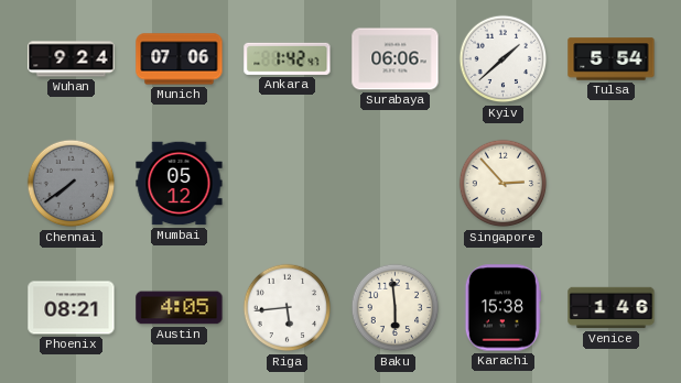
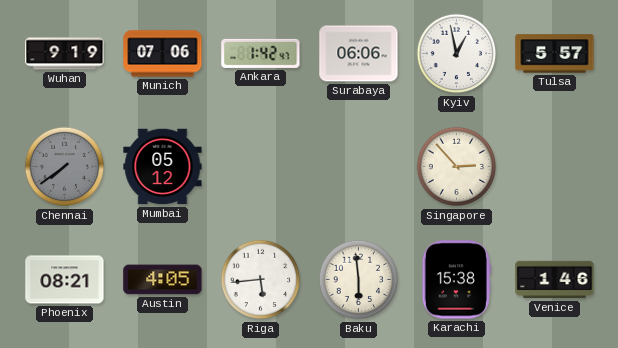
Wuhan: 9:24 -> 9:19 (65, 54)
Kyiv: 1:38 -> 12:58 (457, 54)
Tulsa: 5:54 -> 5:57 (555, 54)
